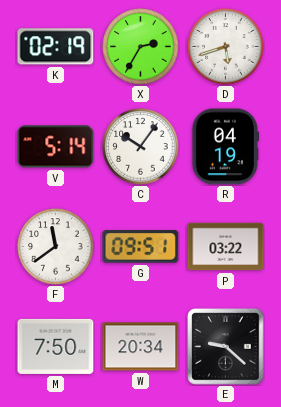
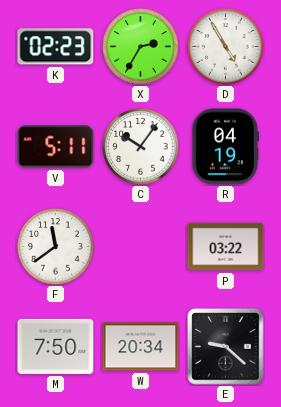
K: 02:19 -> 02:23 (56, 47)
D: 5:42 -> 4:55 (226, 47)
V: 5:14 -> 5:11 (56, 147)
G: 09:51 -> none (141, 247)
